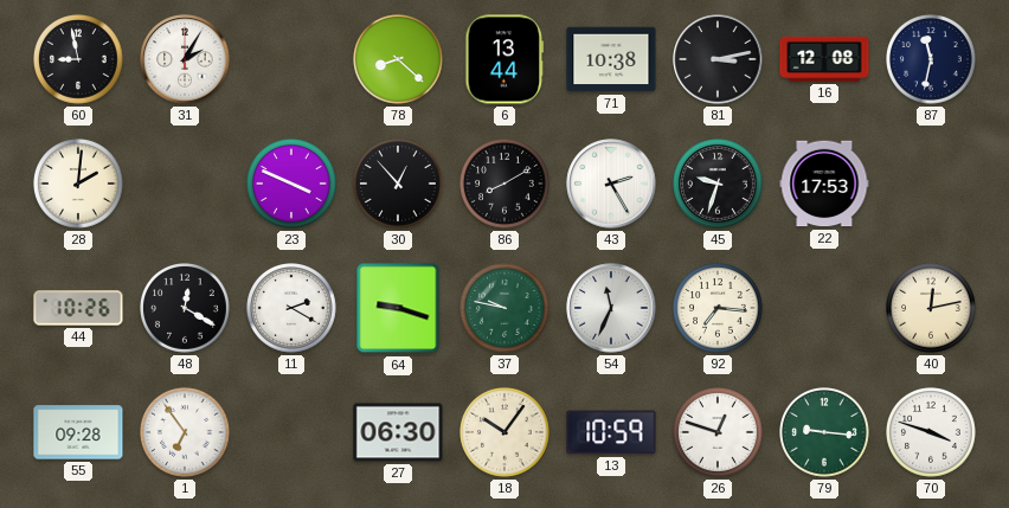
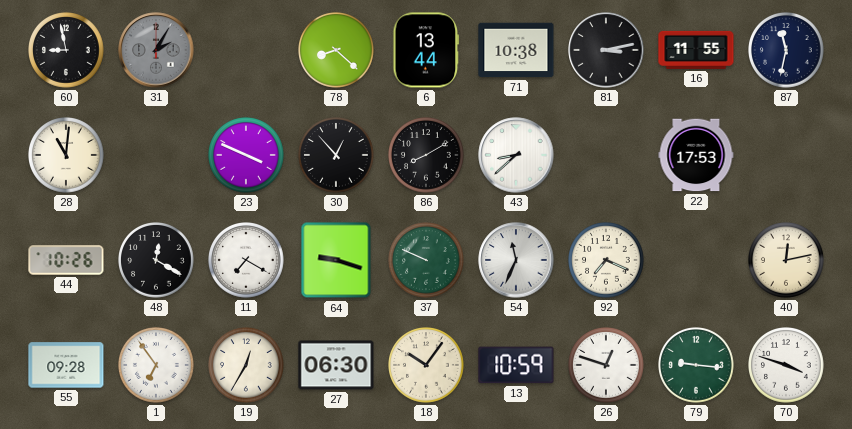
31 dial: white -> grey (156, 50)
16: 12:08 -> 11:55 (696, 50)
28: 2:01 -> 11:01 (67, 156)
43: 2:25 -> 8:38 (516, 155)
45: 9:33 -> none (719, 185)
11: 2:20 -> 7:20 (247, 261)
37: 9:47 -> 9:49 (427, 261)
92: 7:16 -> 7:19 (607, 261)
19: none -> 12:35 (247, 366)
